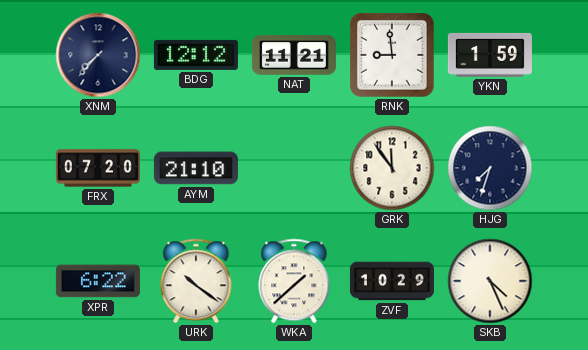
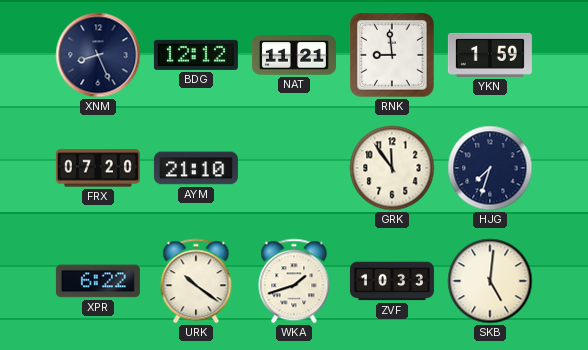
XNM: 7:37 -> 8:26 (98, 55)
WKA: 1:38 -> 1:42 (294, 281)
ZVF: 10:29 -> 10:33 (392, 281)
SKB: 4:26 -> 5:01 (490, 281)
